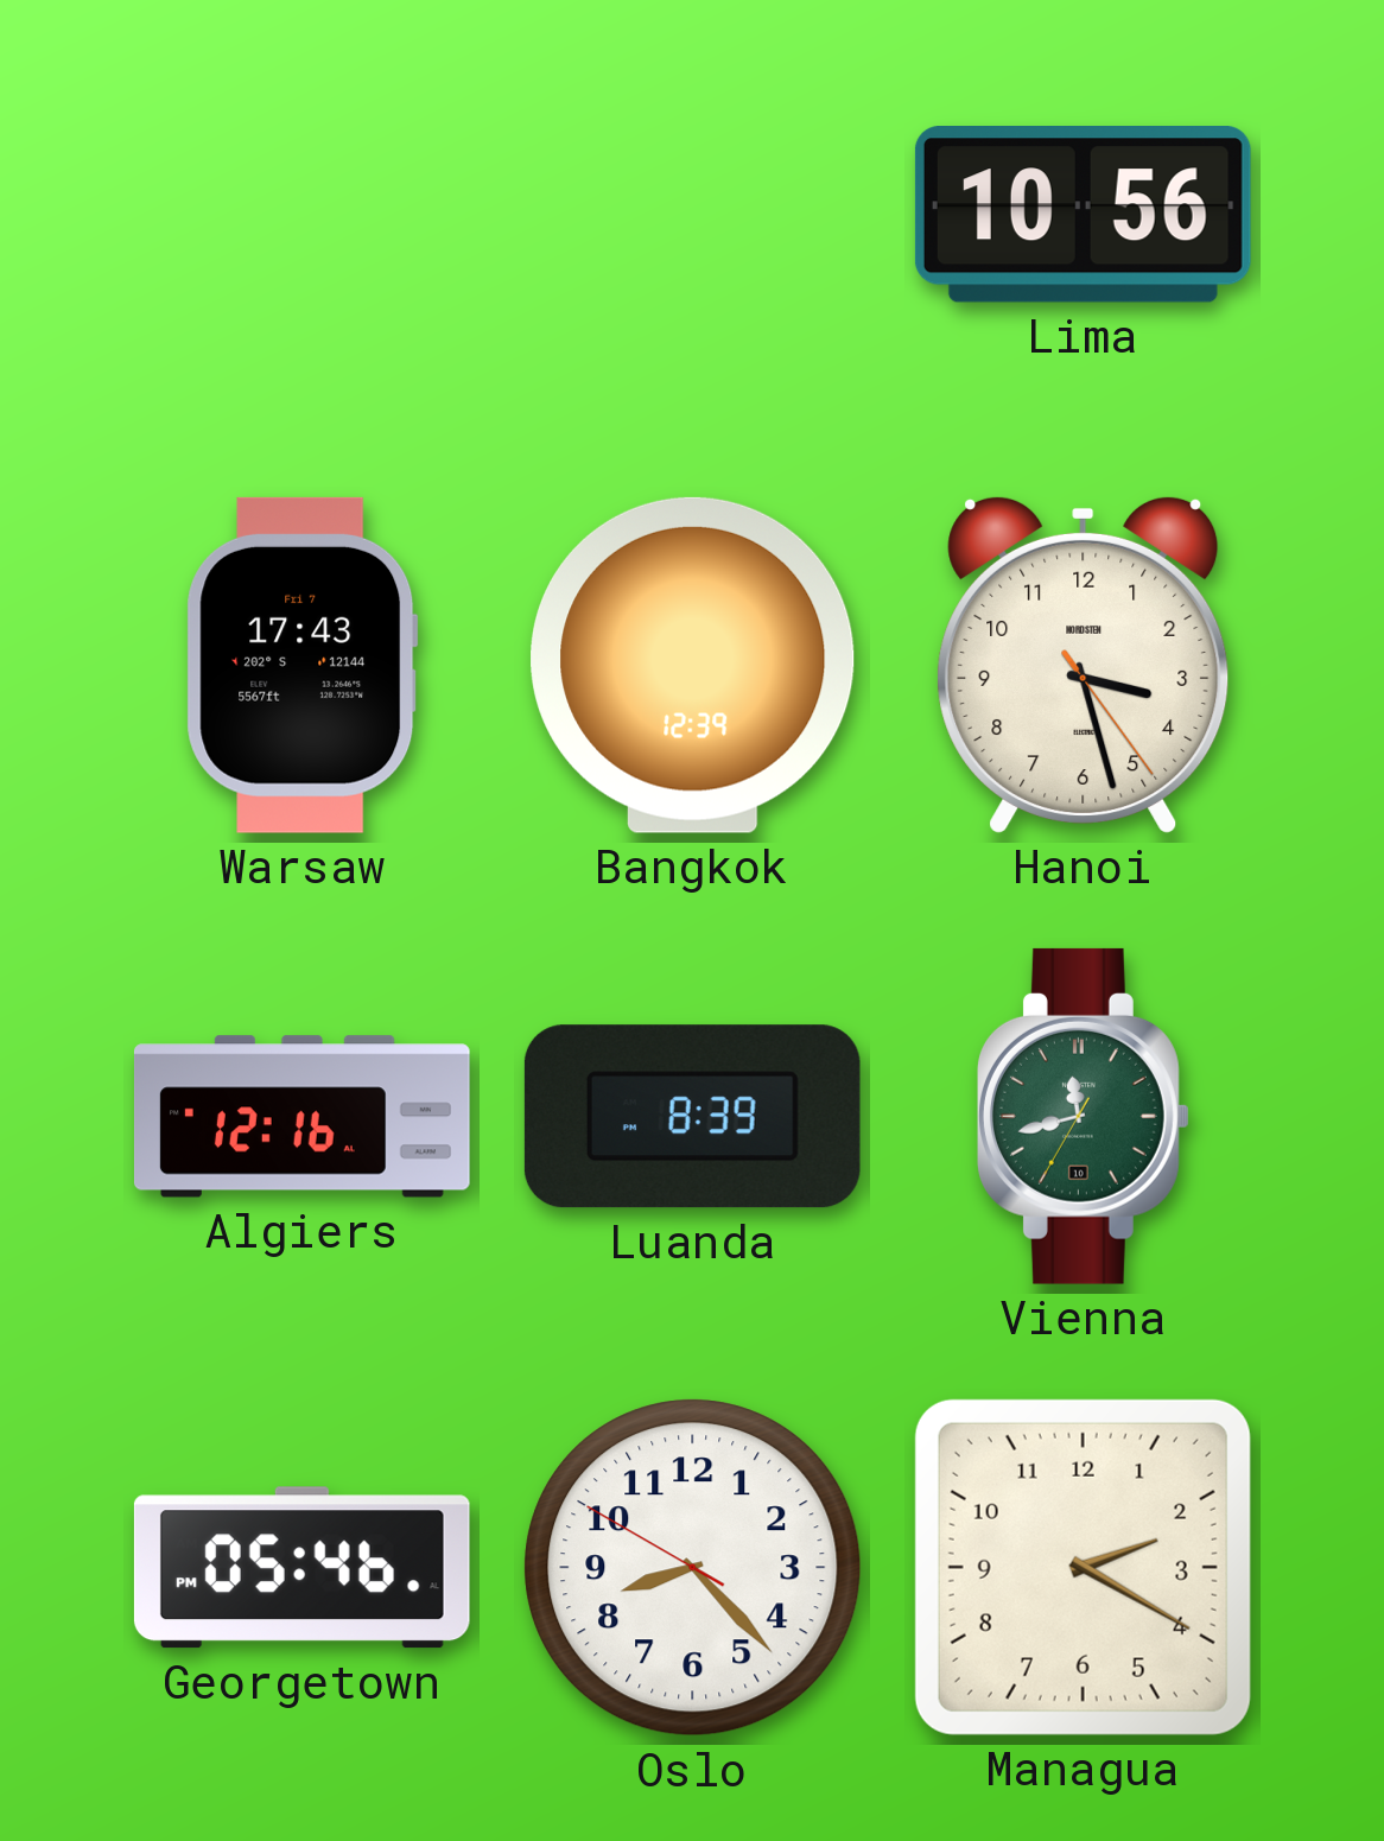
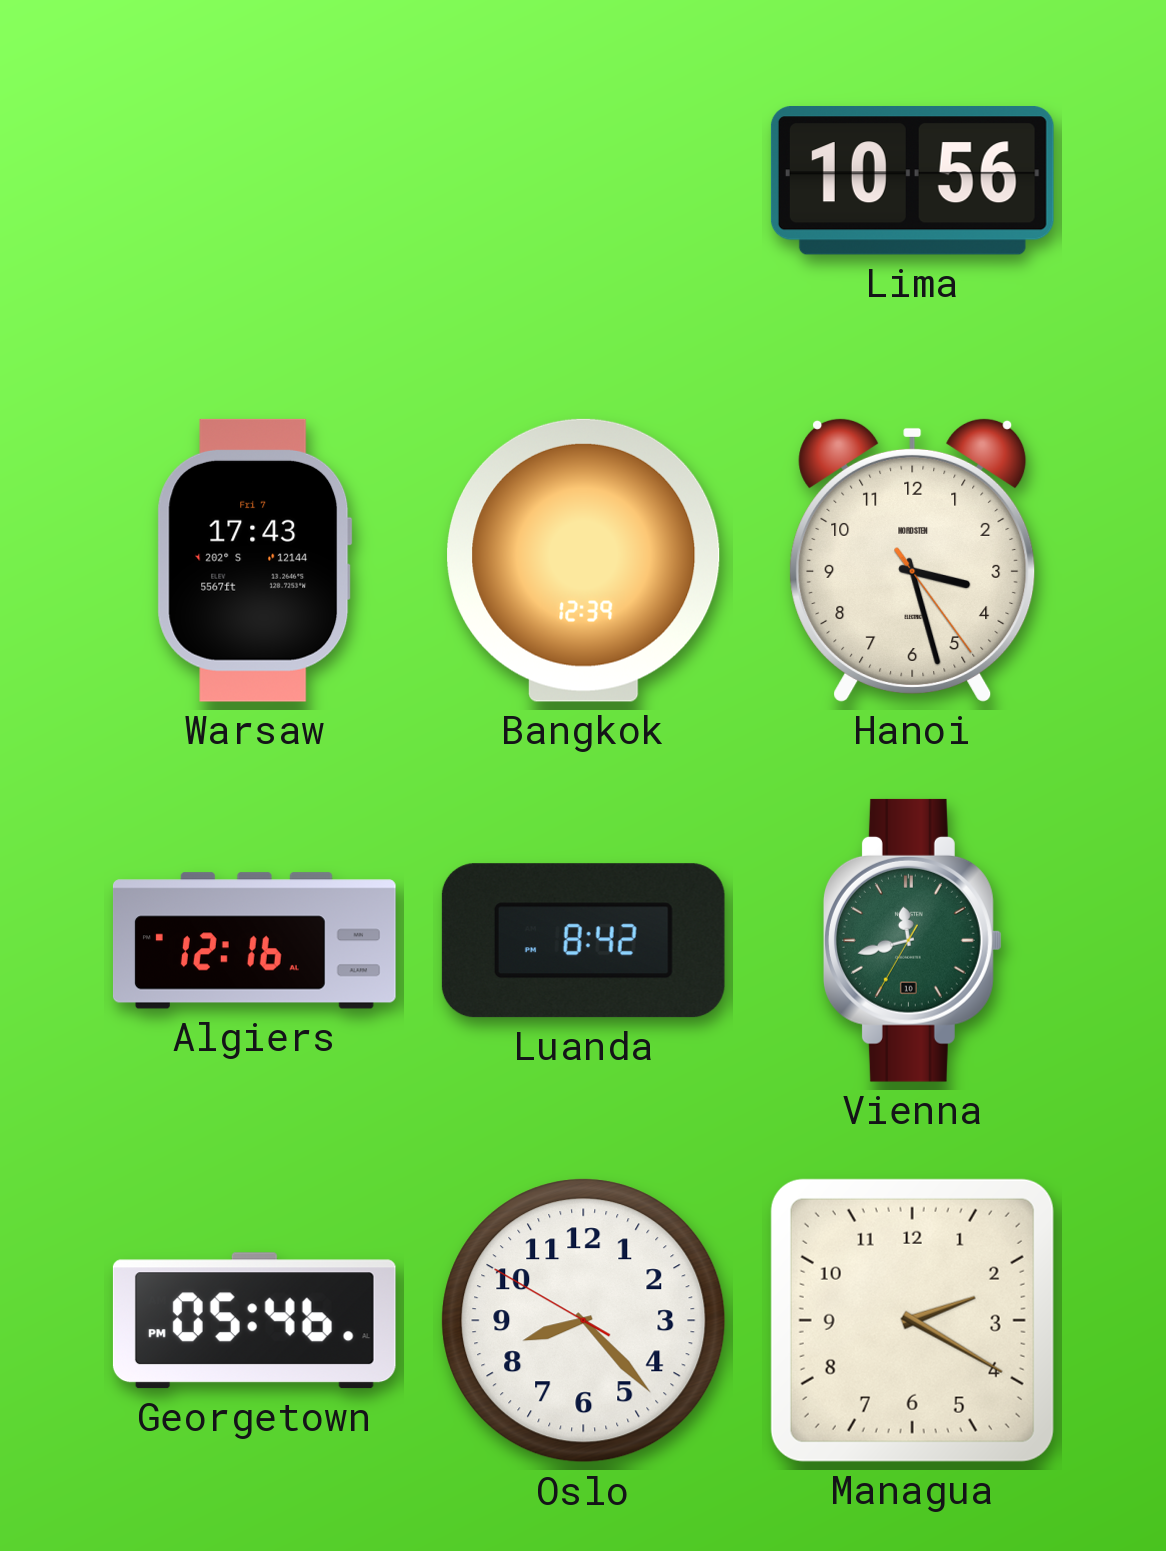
Luanda: 8:39 -> 8:42 (583, 941)
